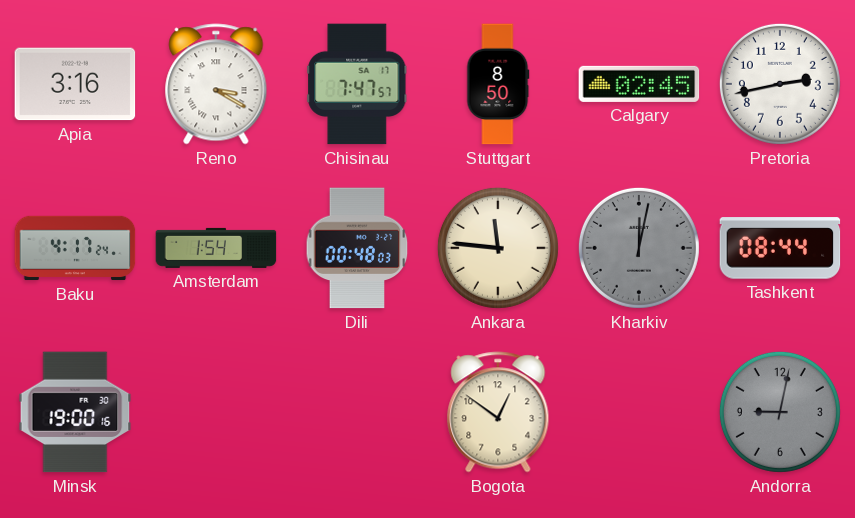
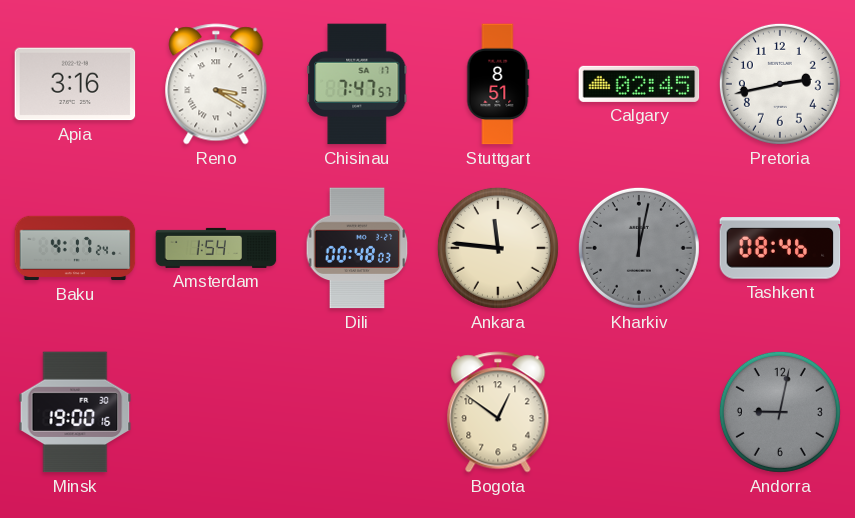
Stuttgart: 8:50 -> 8:51 (498, 84)
Tashkent: 08:44 -> 08:46 (780, 248)
